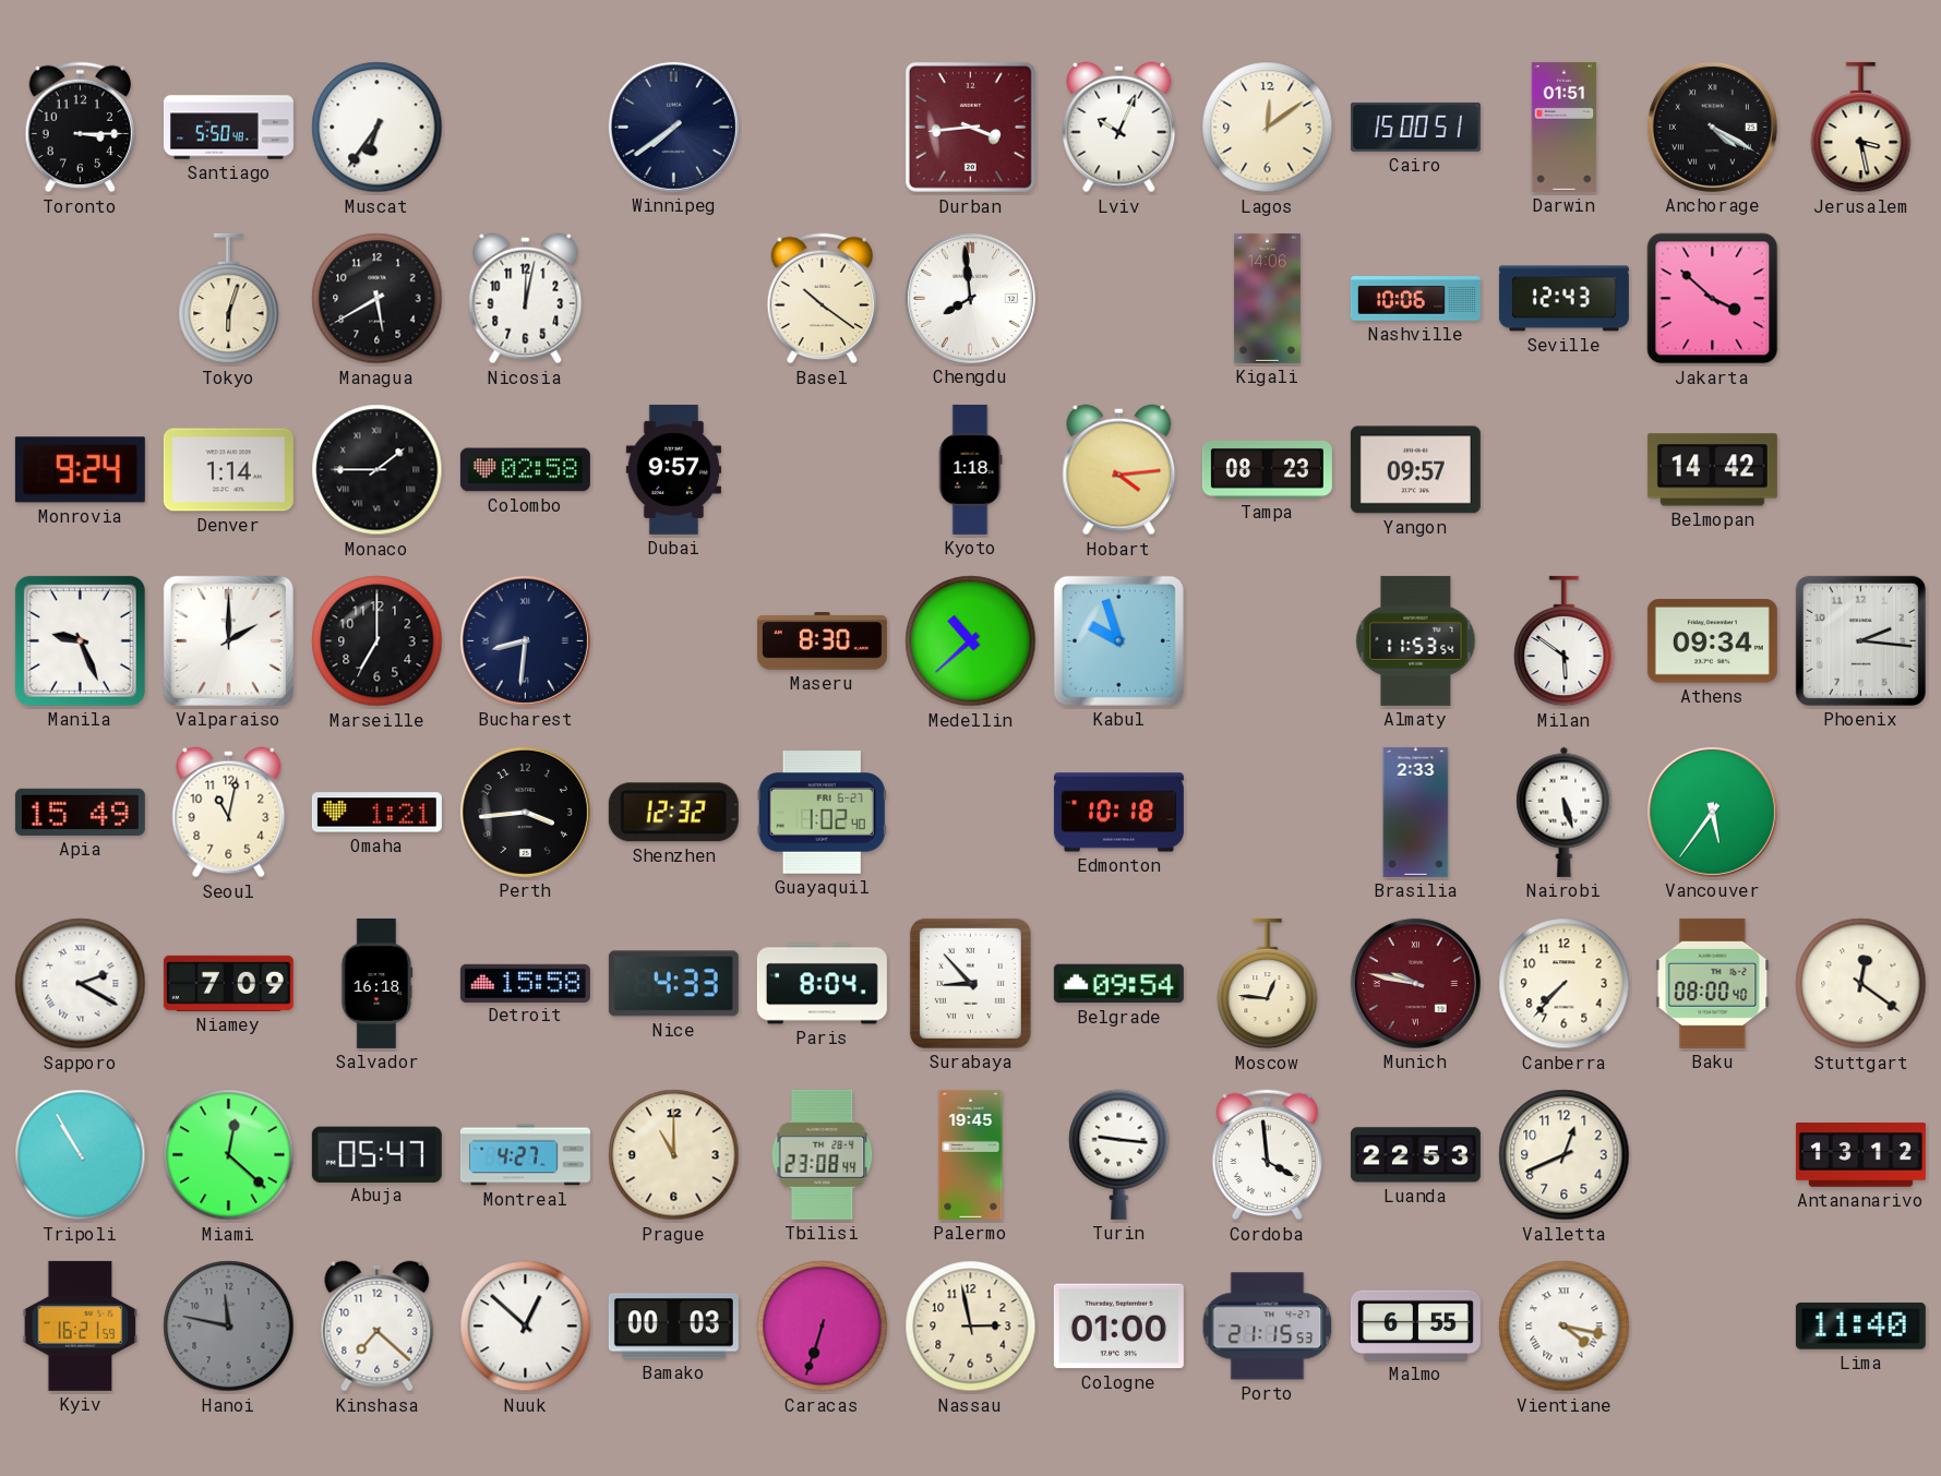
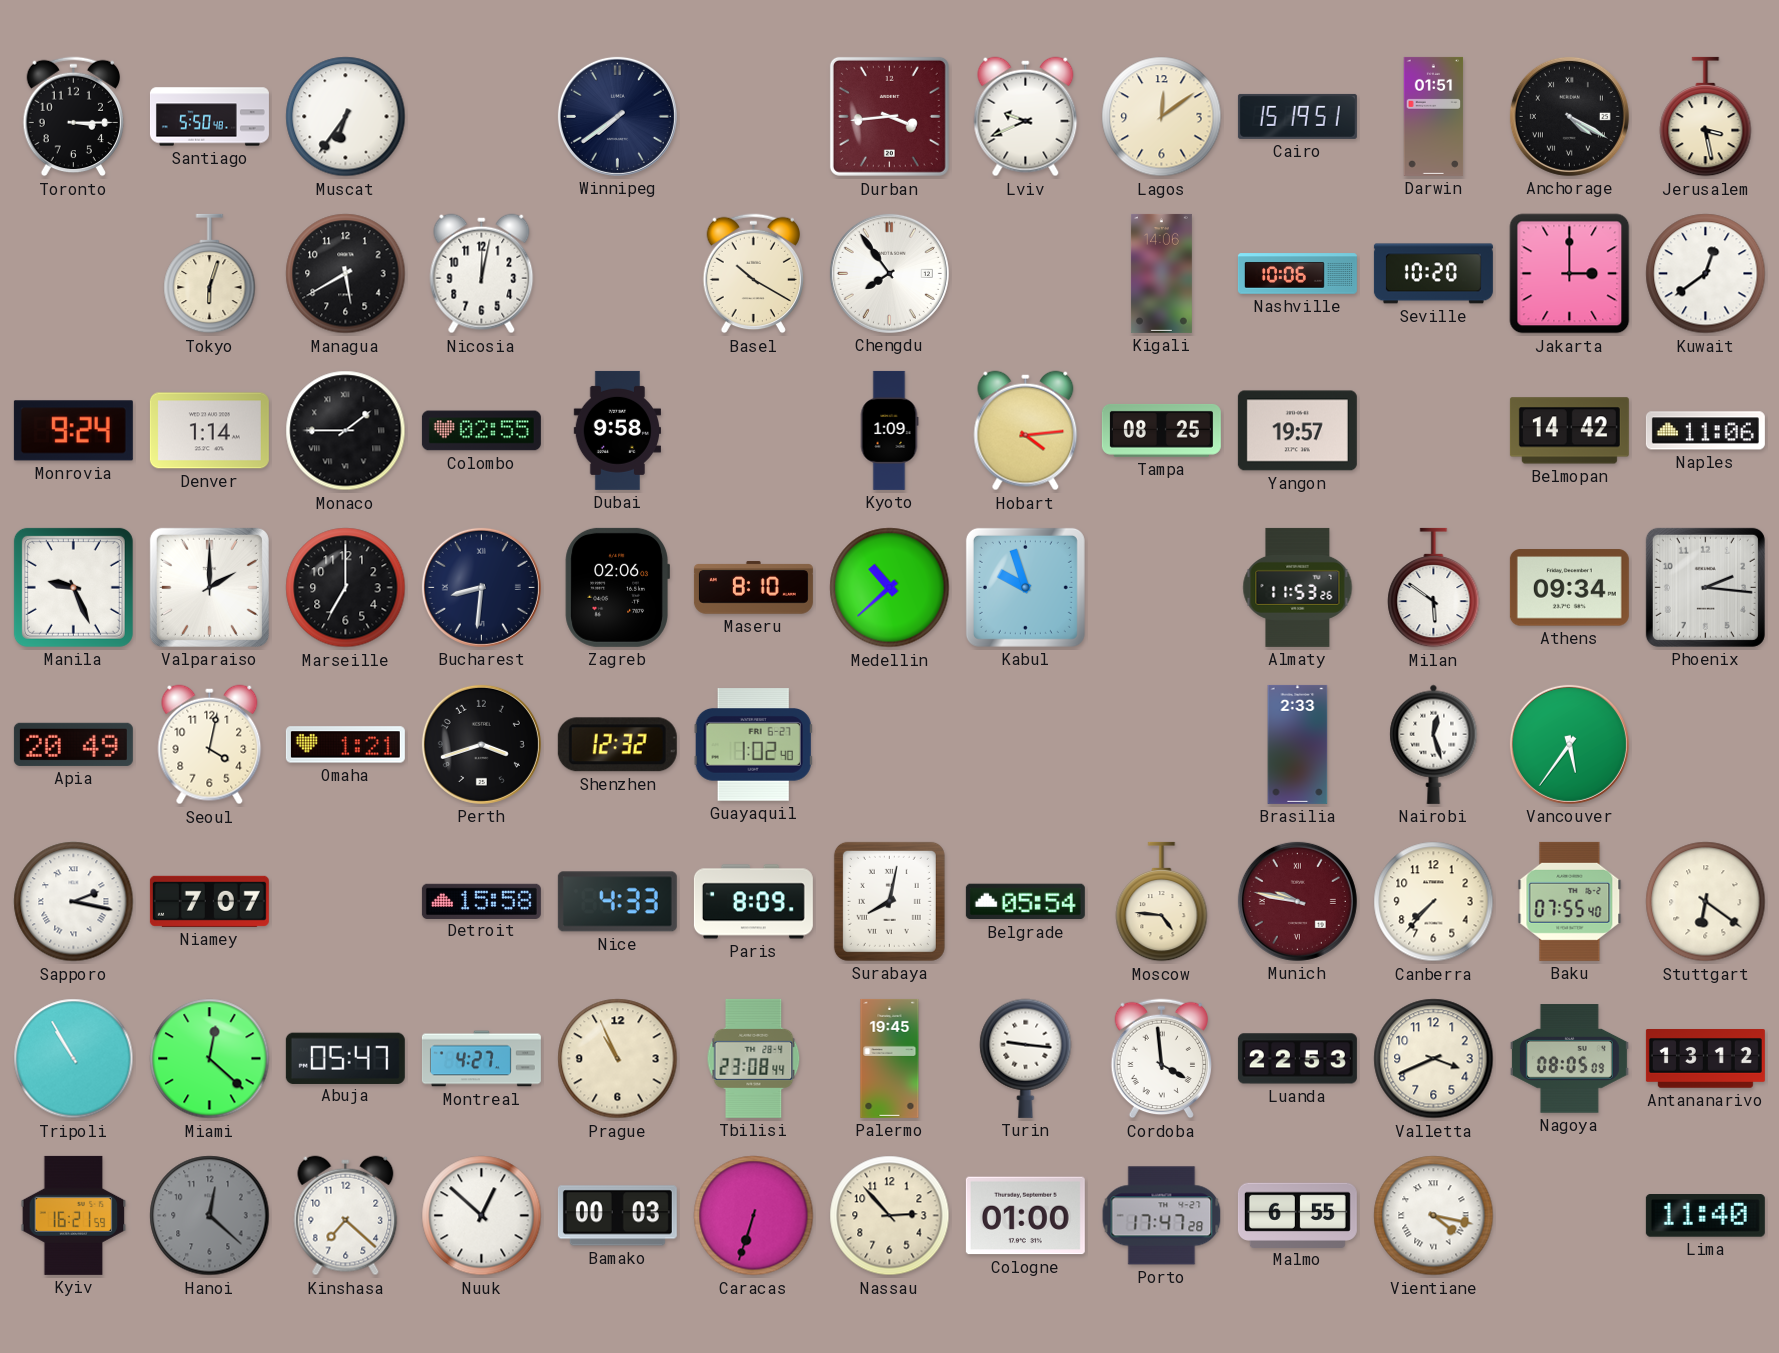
Lviv: 10:04 -> 9:41 (1026, 117)
Cairo: 15:00 -> 15:19 (1297, 116)
Basel: 10:21 -> 10:20 (754, 274)
Chengdu: 7:59 -> 7:54 (889, 273)
Seville: 12:43 -> 10:20 (1433, 274)
Jakarta: 3:52 -> 3:00 (1570, 274)
Kuwait: none -> 12:39 (1706, 274)
Colombo: 02:58 -> 02:55 (481, 431)
Dubai: 9:57 -> 9:58 (617, 430)
Kyoto: 1:18 -> 1:09 (889, 430)
Tampa: 08:23 -> 08:25 (1161, 430)
Yangon: 09:57 -> 19:57 (1297, 431)
Naples: none -> 11:06 (1705, 431)
Zagreb: none -> 02:06 (617, 587)
Maseru: 8:30 -> 8:10 (753, 588)
Almaty: 11:53:54 -> 11:53:26 (1298, 587)
Apia: 15:49 -> 20:49 (73, 744)
Seoul: 11:02 -> 4:02 (210, 745)
Perth: 3:44 -> 3:42 (481, 744)
Edmonton: 10:18 -> none (1118, 813)
Nairobi: 5:27 -> 12:27 (1434, 744)
Sapporo: 2:20 -> 2:17 (74, 902)
Niamey: 7:09 -> 7:07 (209, 901)
Salvador: 16:18 -> none (376, 983)
Paris: 8:04 -> 8:09 (753, 902)
Surabaya: 8:53 -> 8:02 (889, 901)
Belgrade: 09:54 -> 05:54 (1025, 902)
Moscow: 12:46 -> 4:46 (1162, 902)
Baku: 08:00 -> 07:55 (1570, 901)
Stuttgart: 12:21 -> 6:21 (1706, 902)
Prague: 11:00 -> 10:56 (618, 1059)
Valletta: 12:41 -> 3:41 (1434, 1059)
Nagoya: none -> 08:05 (1569, 1059)
Hanoi: 11:47 -> 12:22 (210, 1216)
Nassau: 2:58 -> 2:53 (890, 1216)
Porto: 21:15 -> 17:47 (1162, 1216)
